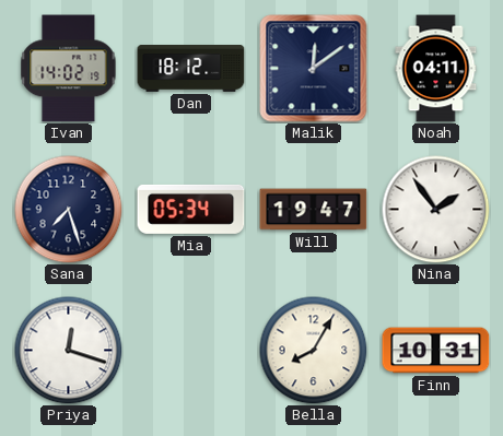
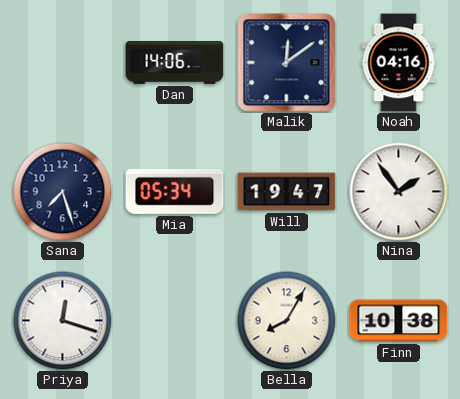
Ivan: 14:02 -> none (69, 69)
Dan: 18:12 -> 14:06 (175, 63)
Noah: 04:11 -> 04:16 (399, 63)
Finn: 10:31 -> 10:38 (399, 321)
